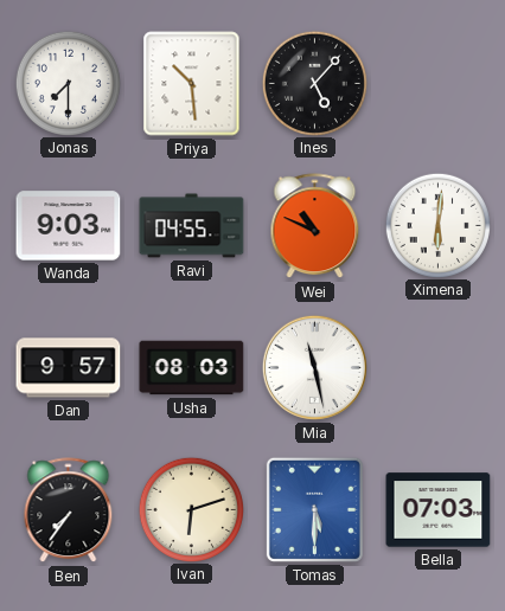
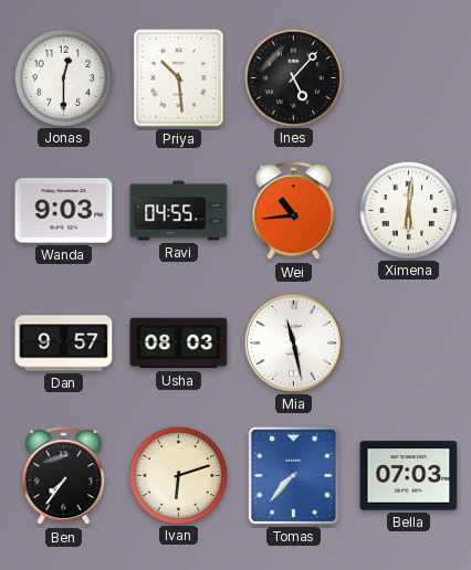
Jonas: 7:30 -> 12:30 (63, 77)
Wei: 10:49 -> 10:44 (294, 211)
Tomas: 5:30 -> 7:37 (293, 475)
